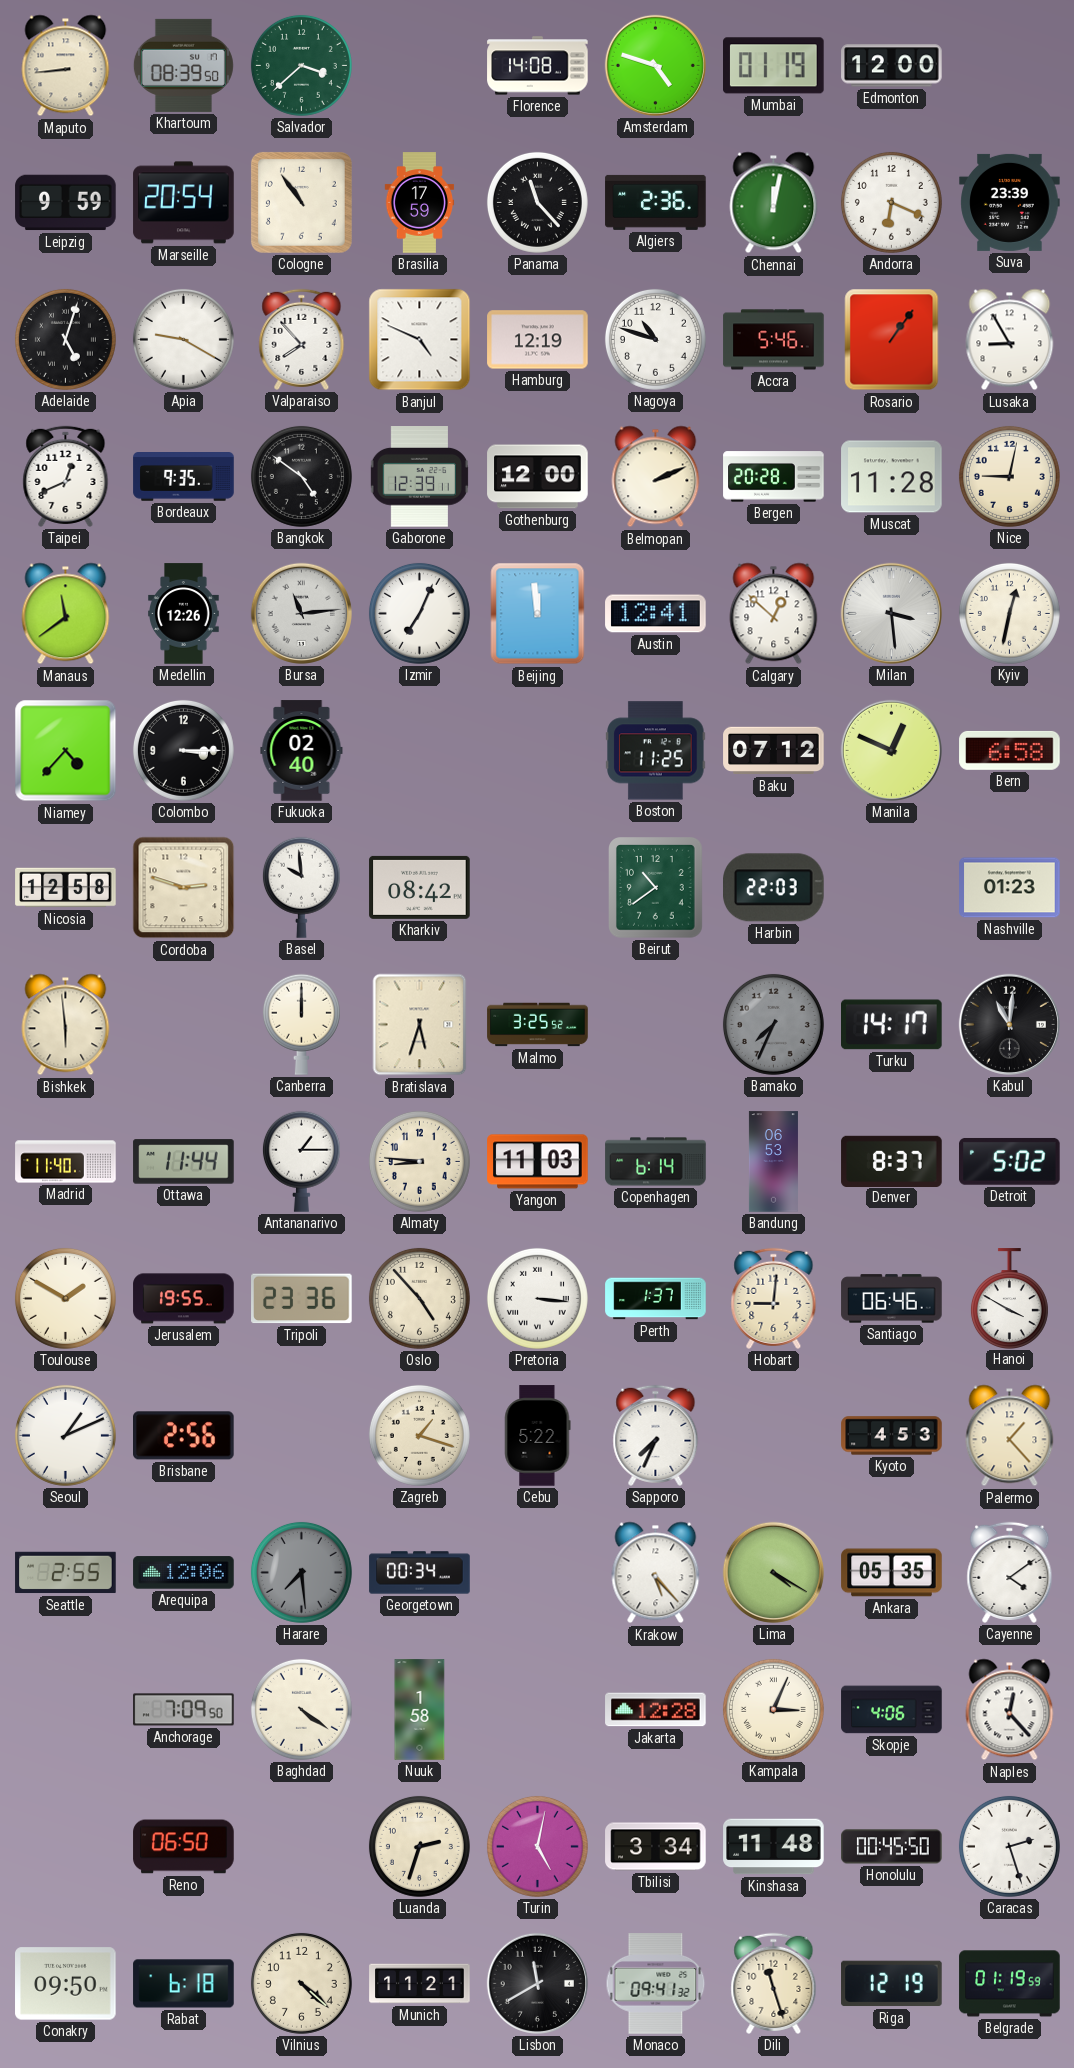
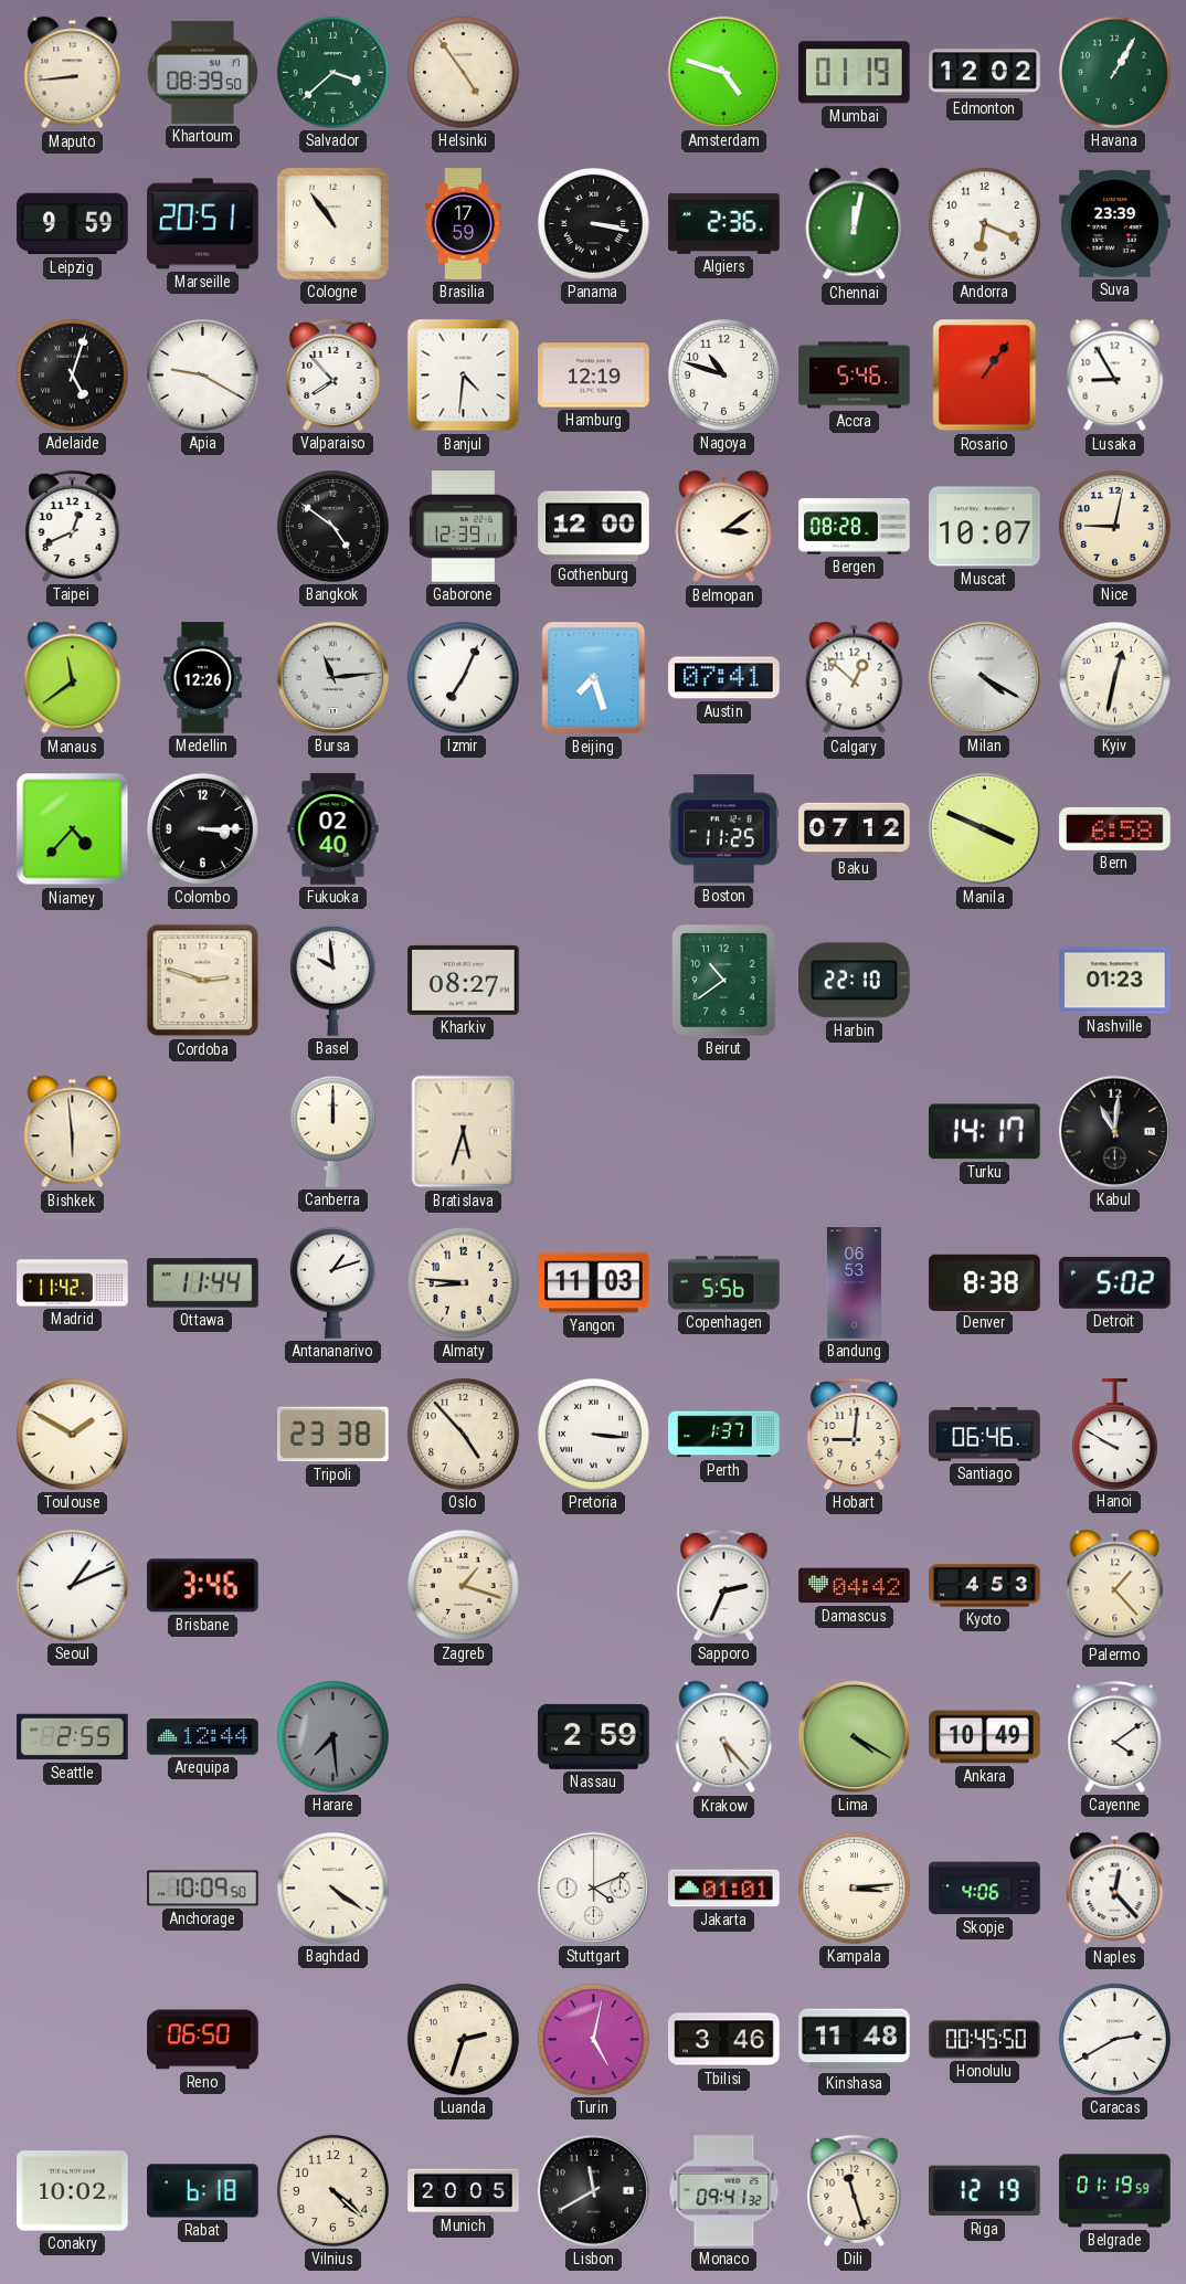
Helsinki: none -> 4:54 (463, 72)
Florence: 14:08 -> none (538, 66)
Edmonton: 12:00 -> 12:02 (985, 73)
Havana: none -> 1:05 (1114, 72)
Marseille: 20:54 -> 20:51 (203, 224)
Panama: 11:23 -> 3:17 (593, 223)
Banjul: 4:49 -> 4:31 (464, 376)
Bordeaux: 9:35 -> none (184, 477)
Belmopan: 2:11 -> 3:09 (724, 527)
Bergen: 20:28 -> 08:28 (855, 527)
Muscat: 11:28 -> 10:07 (985, 527)
Beijing: 11:59 -> 7:27 (594, 678)
Austin: 12:41 -> 07:41 (724, 678)
Milan: 3:29 -> 4:20 (984, 677)
Manila: 12:49 -> 3:49 (984, 828)
Nicosia: 12:58 -> none (66, 888)
Kharkiv: 08:42 -> 08:27 (464, 980)
Harbin: 22:03 -> 22:10 (855, 981)
Malmo: 3:25 -> none (538, 1025)
Bamako: 7:34 -> none (773, 1024)
Madrid: 11:40 -> 11:42 (73, 1283)
Antananarivo: 1:15 -> 1:12 (332, 1282)
Copenhagen: 6:14 -> 5:56 (724, 1283)
Denver: 8:37 -> 8:38 (985, 1282)
Jerusalem: 19:55 -> none (184, 1299)
Tripoli: 23:36 -> 23:38 (333, 1435)
Hanoi: 3:50 -> 9:50 (1114, 1434)
Brisbane: 2:56 -> 3:46 (203, 1586)
Cebu: 5:22 -> none (538, 1436)
Sapporo: 7:34 -> 2:34 (724, 1585)
Damascus: none -> 04:42 (855, 1586)
Arequipa: 12:06 -> 12:44 (203, 1737)
Georgetown: 00:34 -> none (420, 1573)
Nassau: none -> 2:59 (594, 1736)
Ankara: 05:35 -> 10:49 (985, 1737)
Anchorage: 7:09 -> 10:09 (203, 1889)
Nuuk: 1:58 -> none (420, 1710)
Stuttgart: none -> 4:11 (593, 1888)
Jakarta: 12:28 -> 01:01 (724, 1889)
Kampala: 3:04 -> 3:14 (854, 1888)
Tbilisi: 3:34 -> 3:46 (724, 2040)
Caracas: 2:27 -> 2:40 (1114, 2039)
Conakry: 09:50 -> 10:02 (73, 2191)
Munich: 11:21 -> 20:05 (464, 2191)
